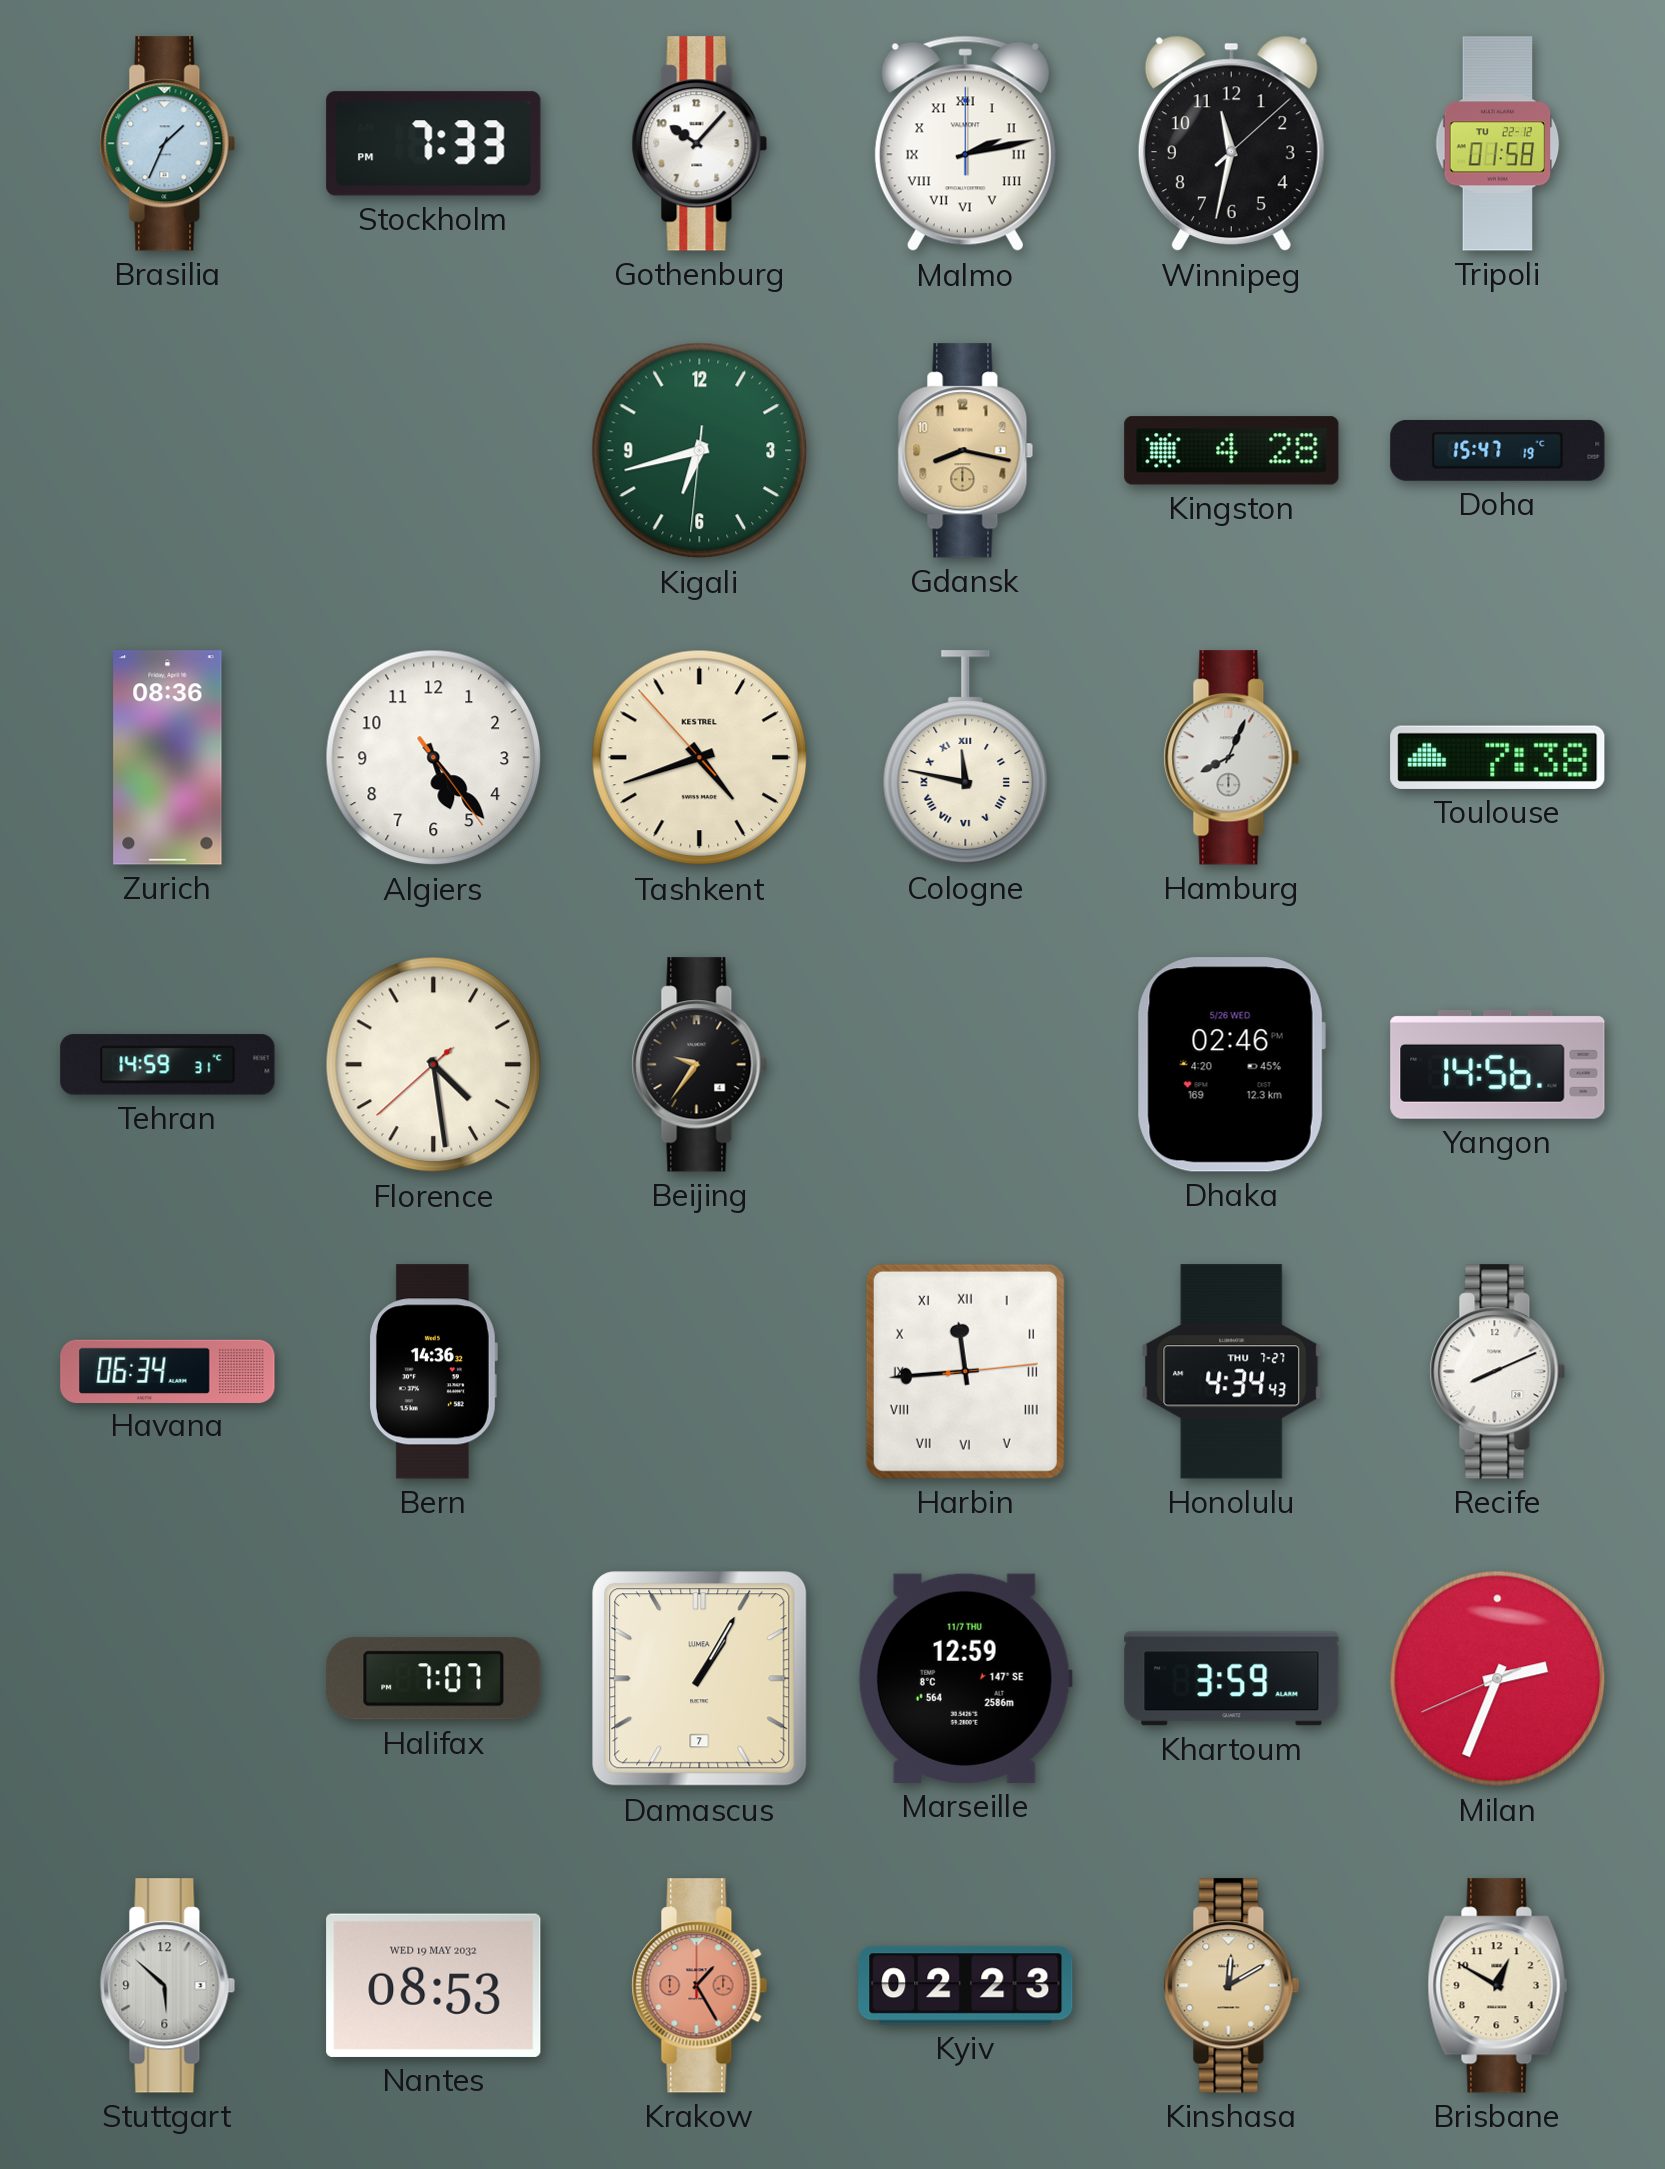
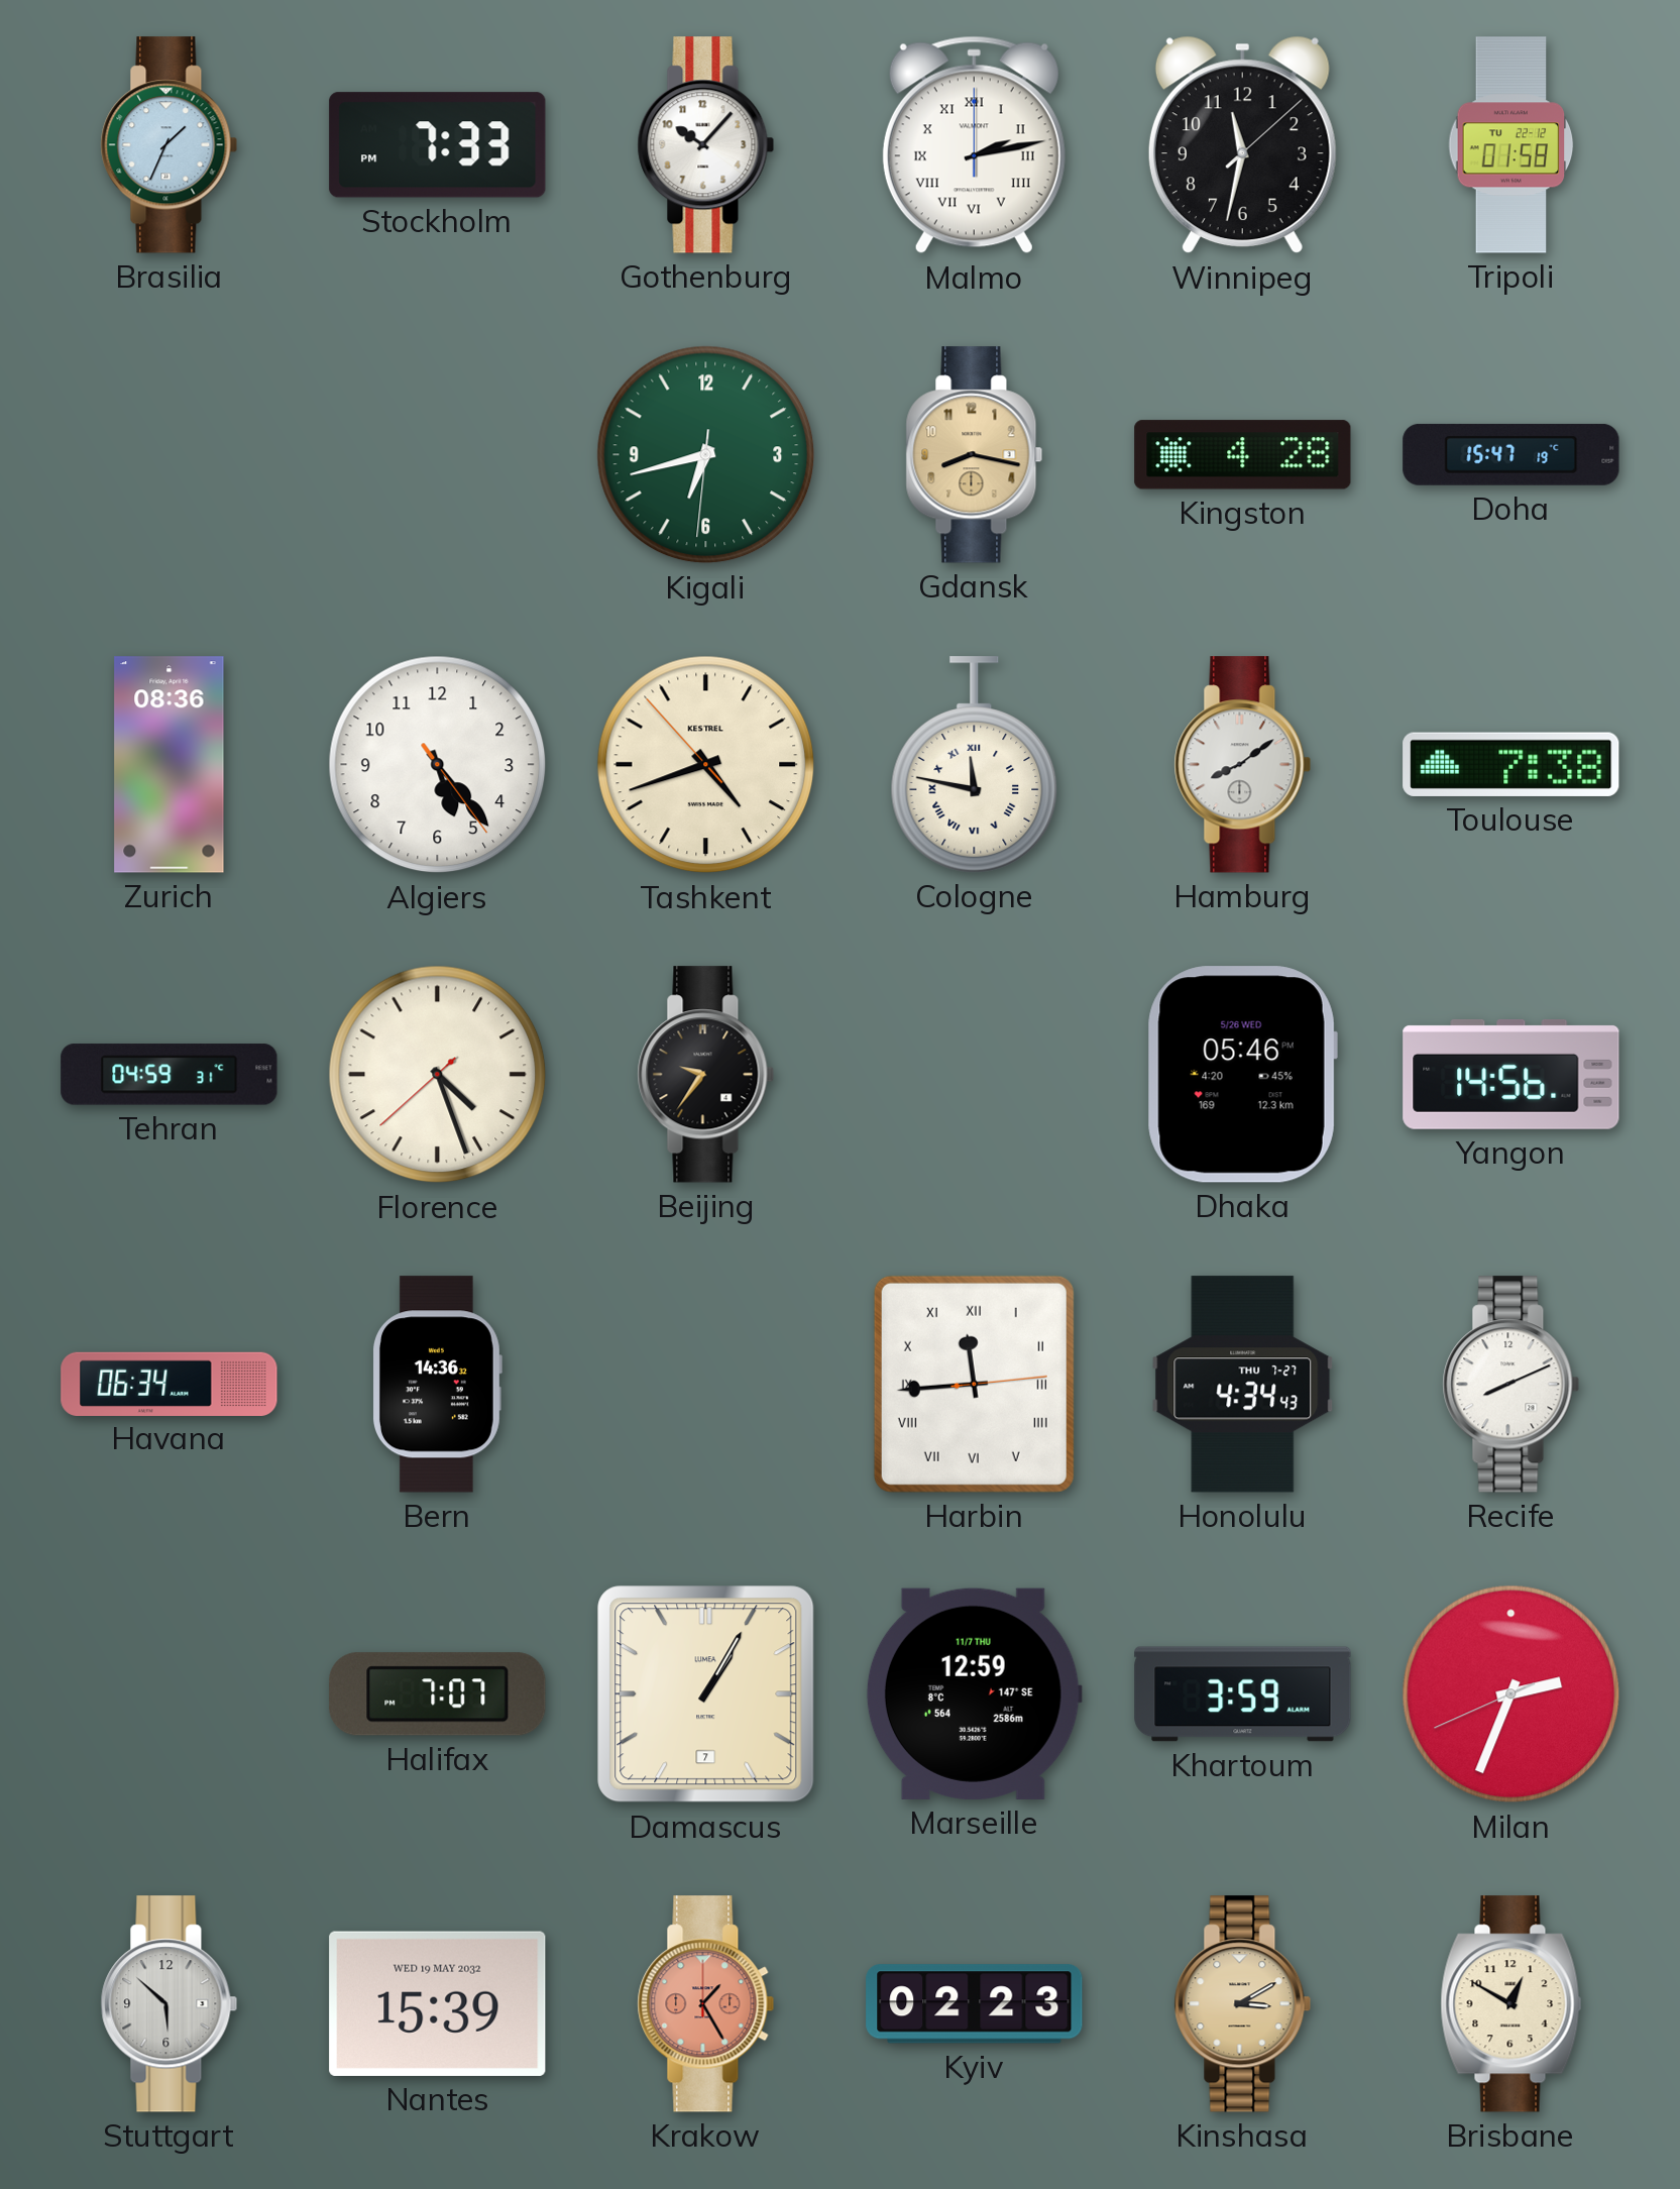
Hamburg: 8:04 -> 8:09 (1243, 765)
Tehran: 14:59 -> 04:59 (170, 1075)
Florence: 4:28 -> 4:26 (438, 1075)
Dhaka: 02:46 -> 05:46 (1242, 1075)
Nantes: 08:53 -> 15:39 (438, 2003)
Kinshasa: 12:10 -> 3:10 (1243, 2004)
